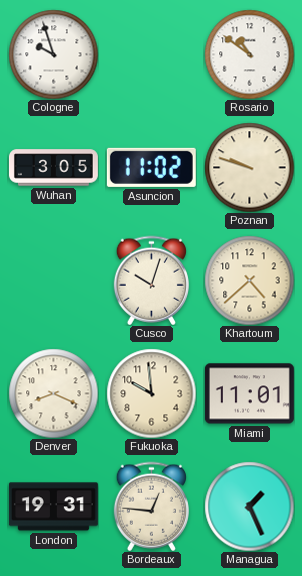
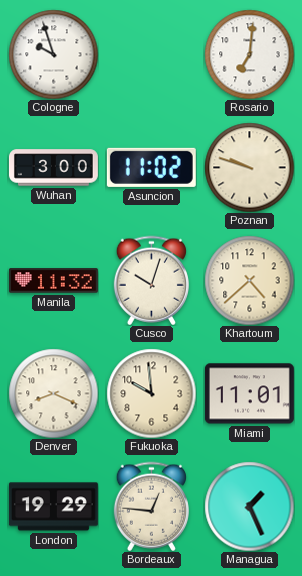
Rosario: 10:51 -> 7:01 (249, 54)
Wuhan: 3:05 -> 3:00 (53, 168)
Manila: none -> 11:32 (53, 281)
London: 19:31 -> 19:29 (53, 507)
